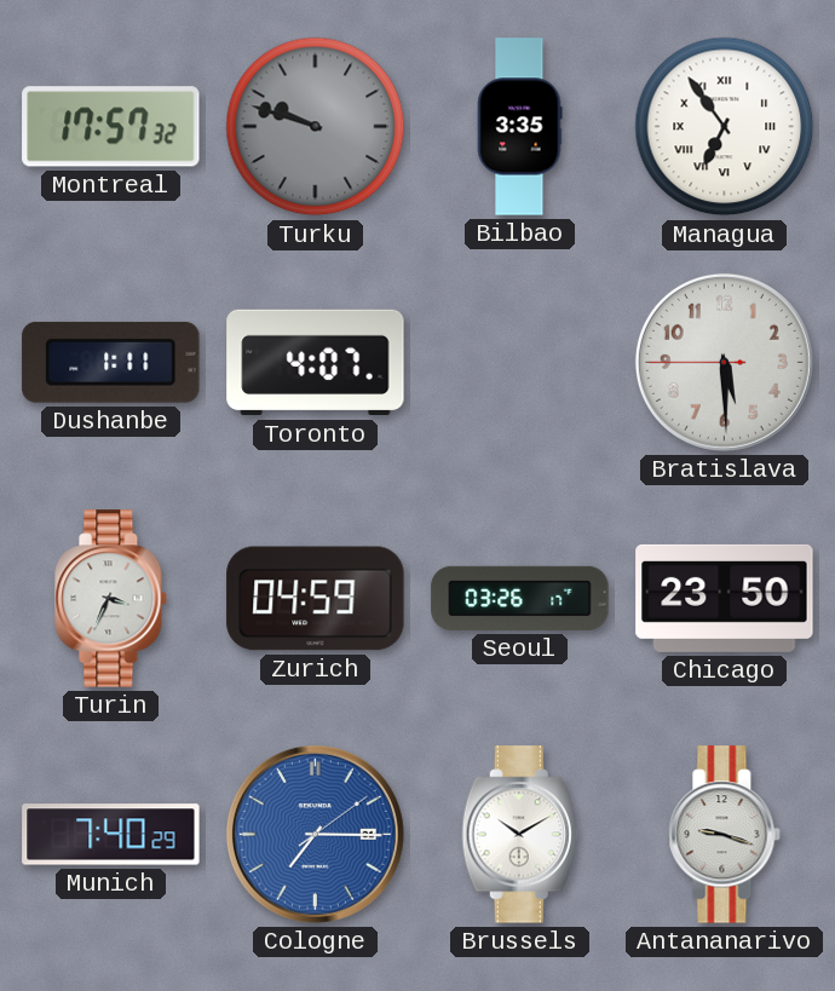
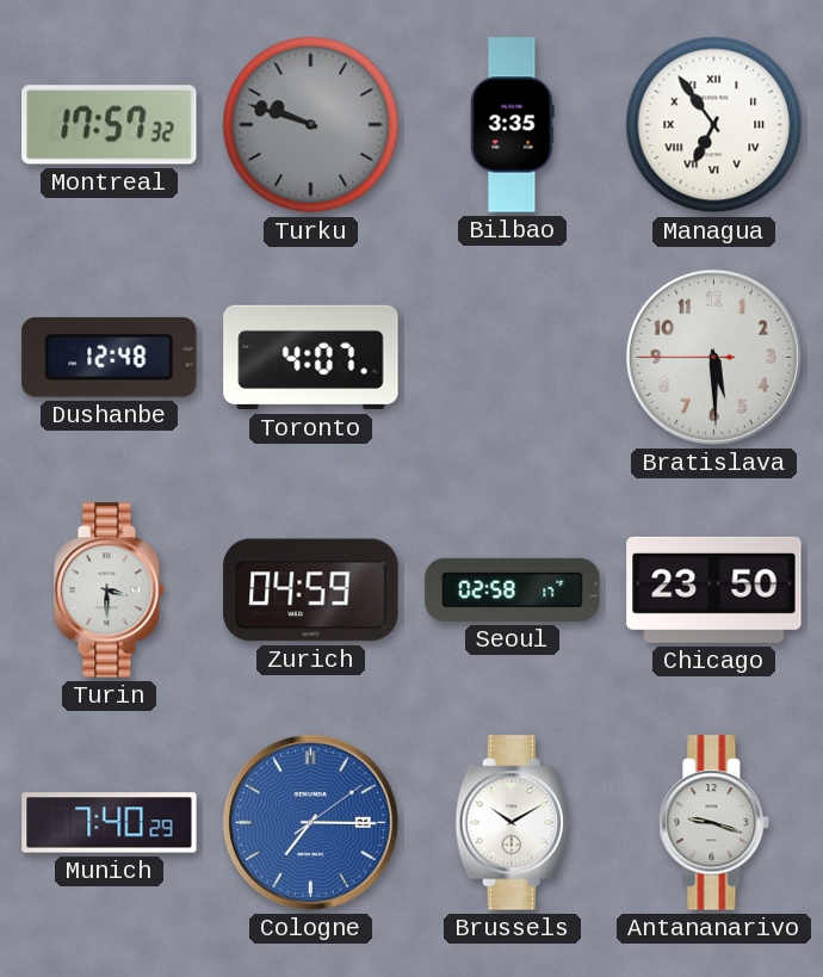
Dushanbe: 1:11 -> 12:48 (110, 357)
Turin: 3:34 -> 3:30 (110, 590)
Seoul: 03:26 -> 02:58 (513, 589)
